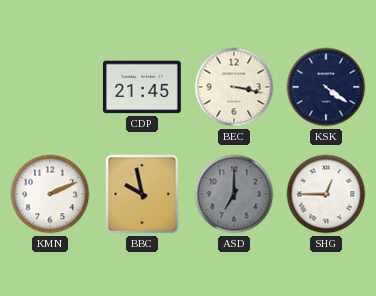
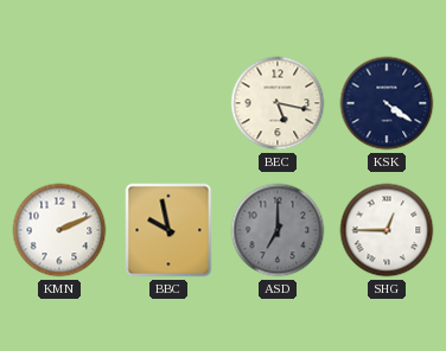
CDP: 21:45 -> none (142, 87)
BEC: 3:17 -> 5:17 (278, 103)
